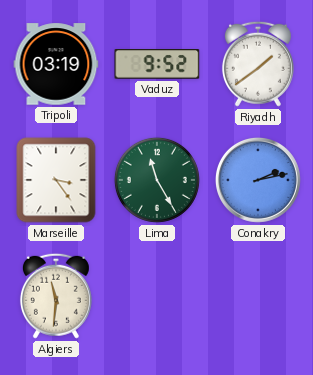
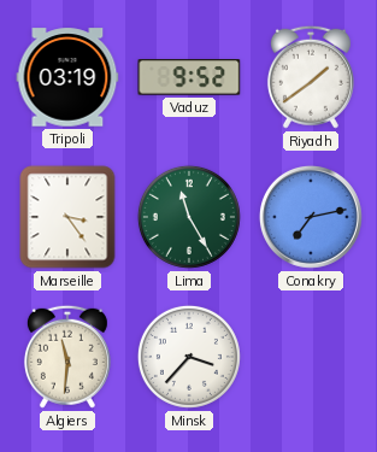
Conakry: 2:13 -> 7:13 (311, 217)
Minsk: none -> 3:37 (189, 357)
